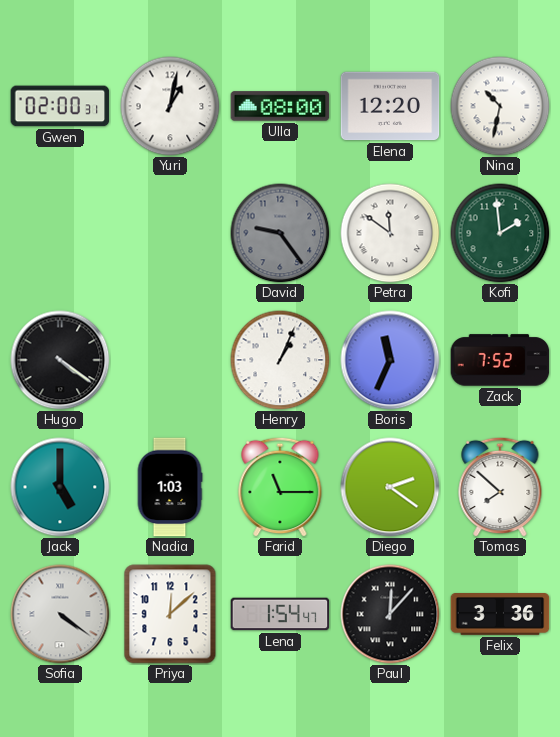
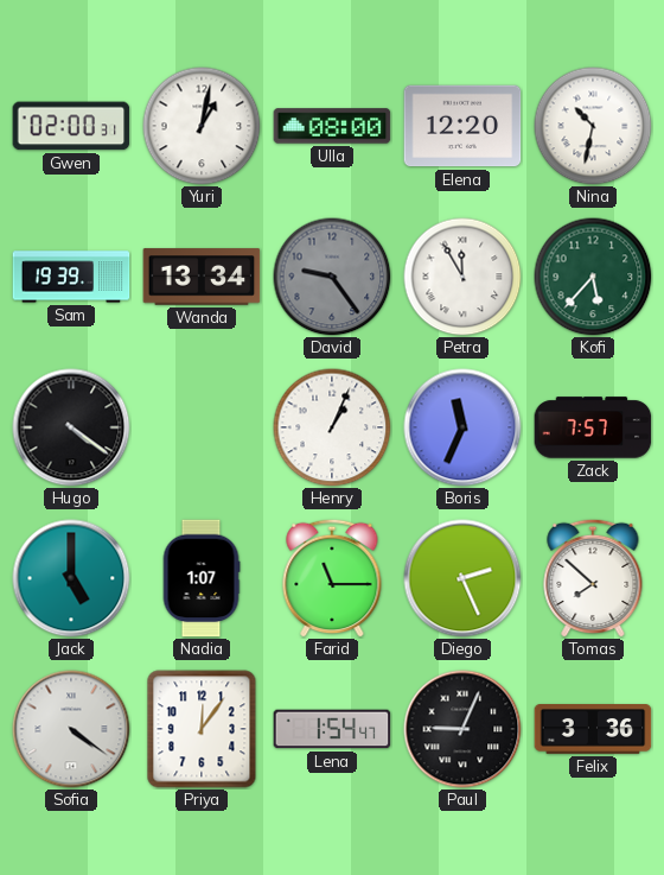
Sam: none -> 19:39 (71, 277)
Wanda: none -> 13:34 (202, 277)
Petra: 11:51 -> 11:55 (462, 277)
Kofi: 1:59 -> 5:37 (593, 277)
Zack: 7:52 -> 7:57 (593, 427)
Nadia: 1:03 -> 1:07 (202, 578)
Diego: 2:21 -> 2:26 (462, 578)
Priya: 12:08 -> 12:06 (202, 729)
Paul: 12:07 -> 9:04 (462, 729)
